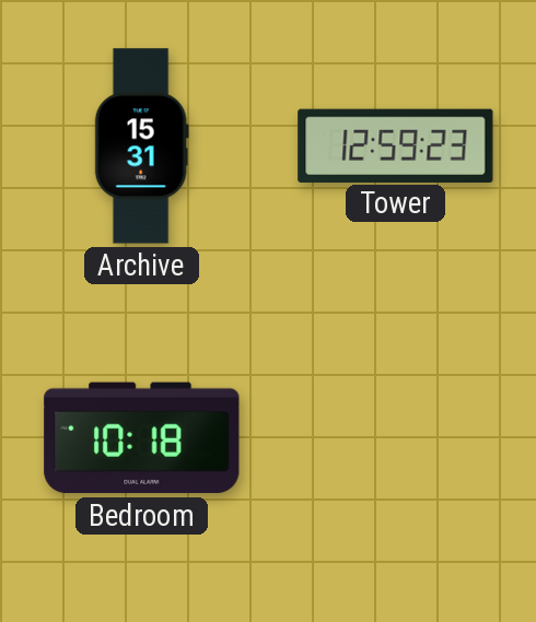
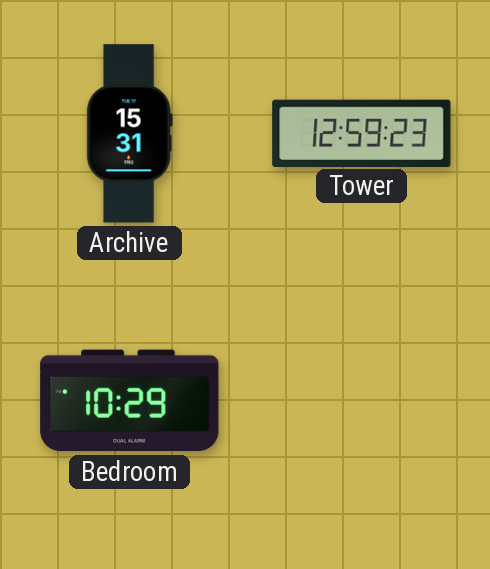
Bedroom: 10:18 -> 10:29 (130, 401)
